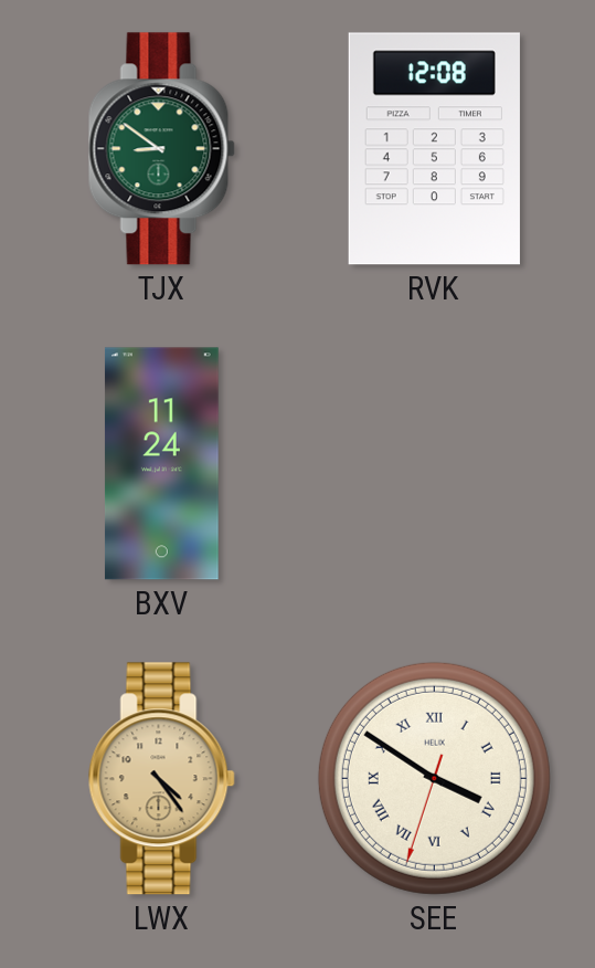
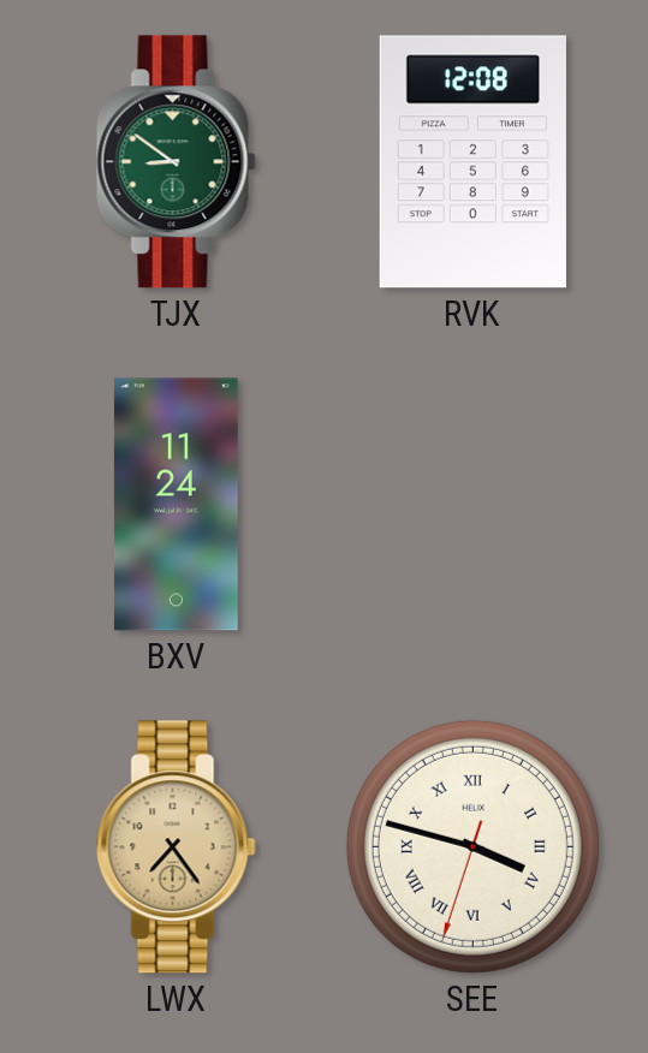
LWX: 4:24 -> 7:24 (176, 847)
SEE: 3:50 -> 3:47 (472, 846)
